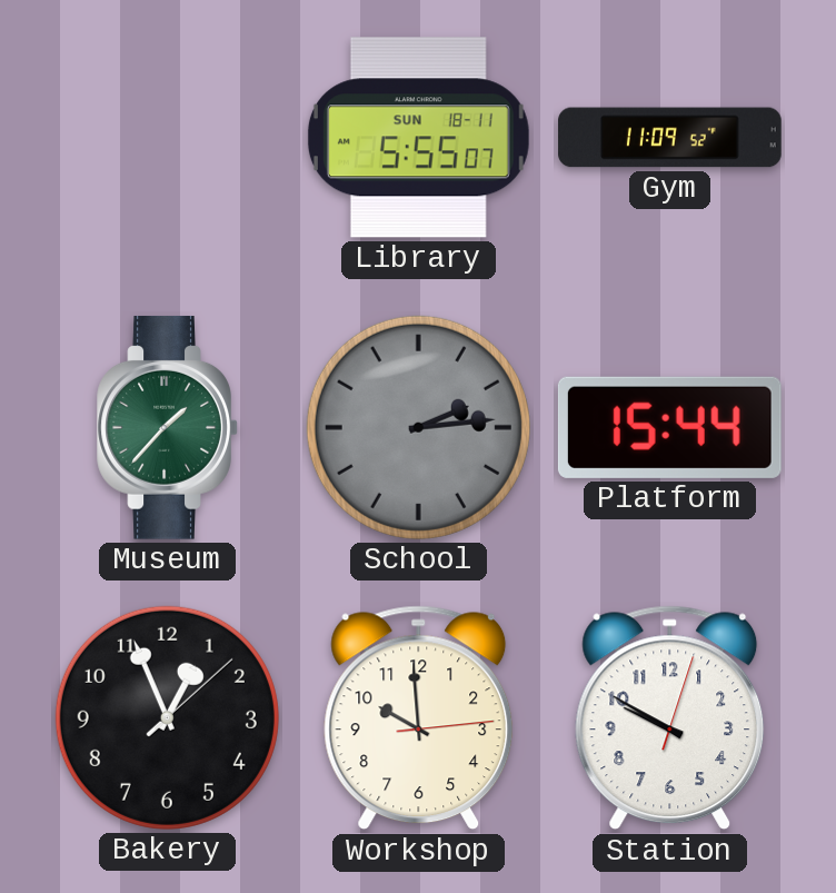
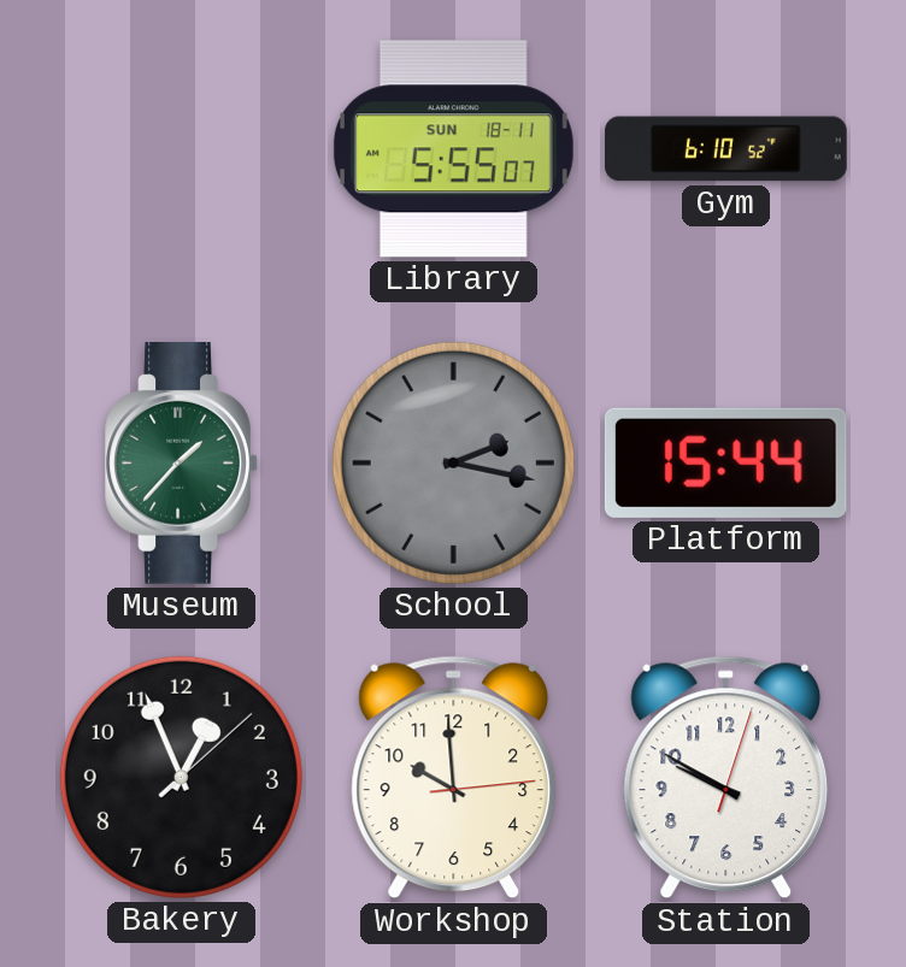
Gym: 11:09 -> 6:10 (726, 149)
School: 2:14 -> 2:17 (453, 462)
